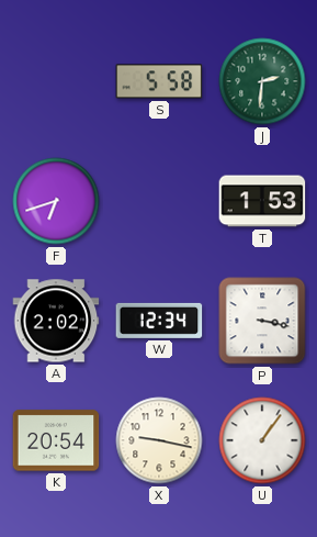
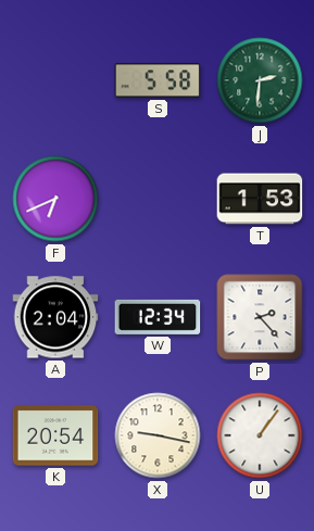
F: 6:42 -> 6:41 (55, 199)
A: 2:02 -> 2:04 (55, 317)
P: 3:17 -> 2:23 (260, 317)
